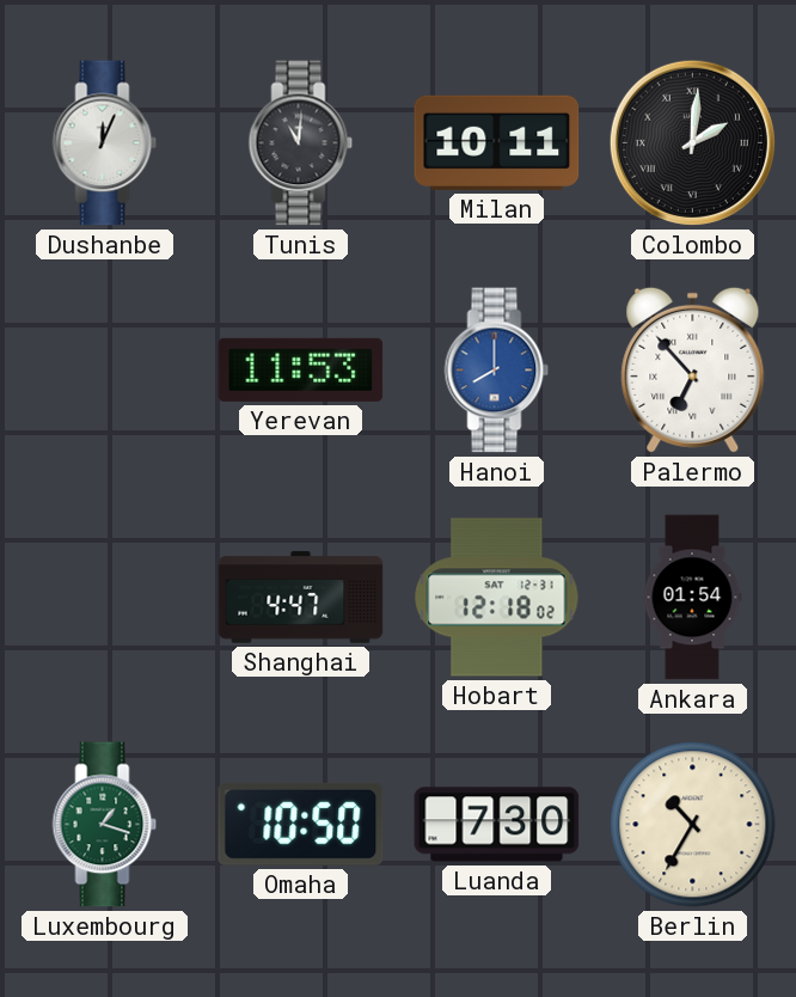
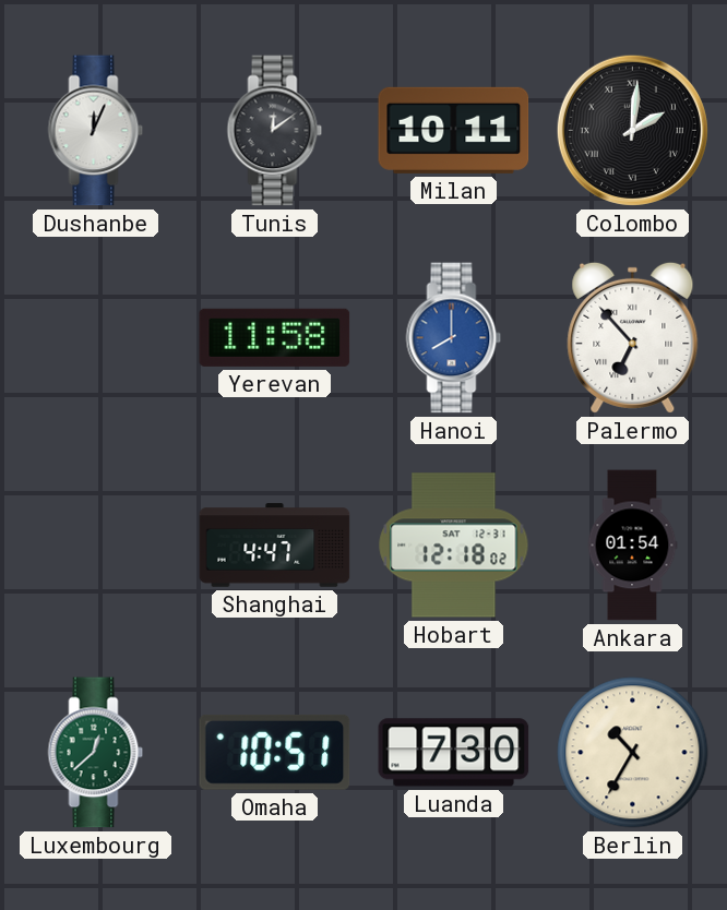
Tunis: 11:01 -> 12:09 (275, 131)
Yerevan: 11:53 -> 11:58 (275, 337)
Luxembourg: 1:18 -> 12:38 (96, 753)
Omaha: 10:50 -> 10:51 (275, 752)
